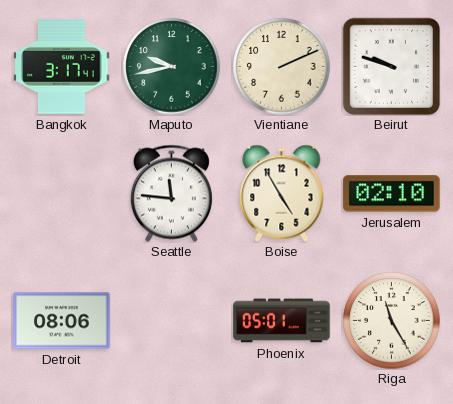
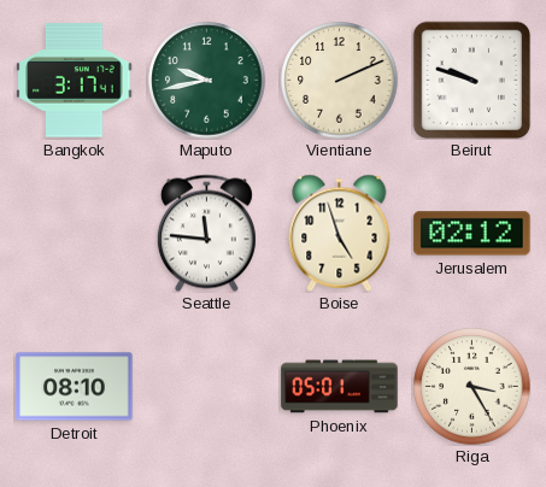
Boise: 4:55 -> 4:57 (340, 233)
Jerusalem: 02:10 -> 02:12 (472, 234)
Detroit: 08:06 -> 08:10 (75, 387)
Riga: 11:25 -> 3:25 (472, 387)
